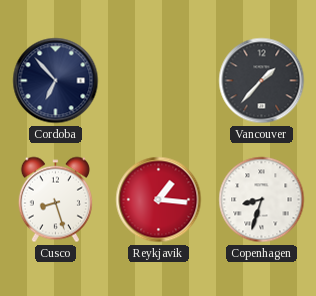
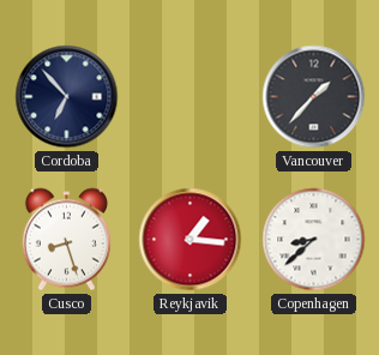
Copenhagen: 8:33 -> 8:38 (314, 240)
